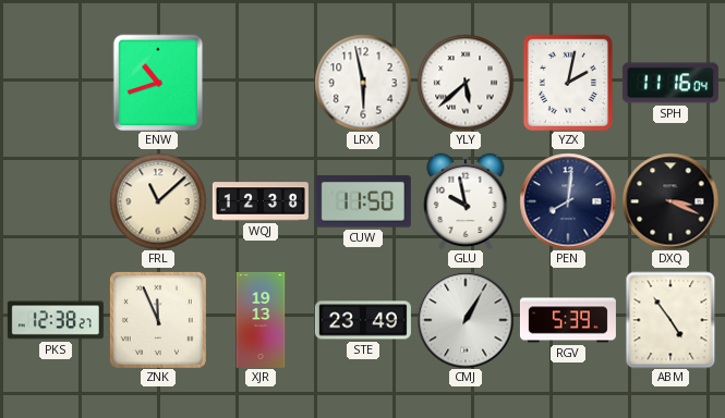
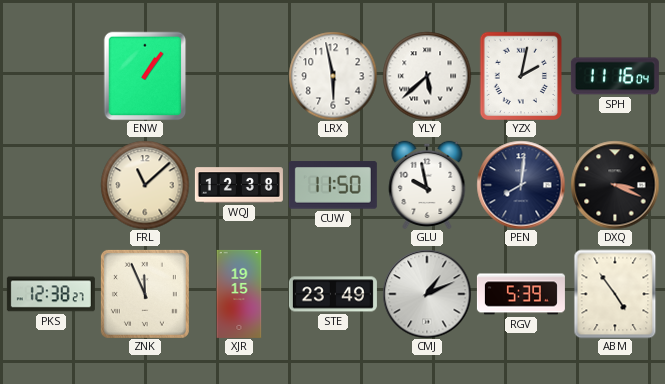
ENW: 10:42 -> 1:06 (145, 76)
XJR: 19:13 -> 19:15 (239, 294)
CMJ: 1:05 -> 1:11 (427, 294)
